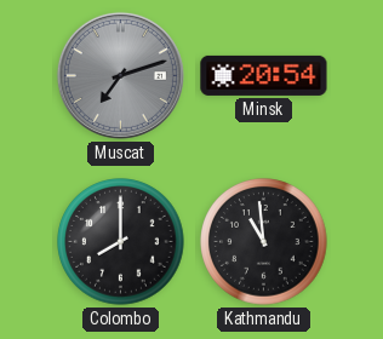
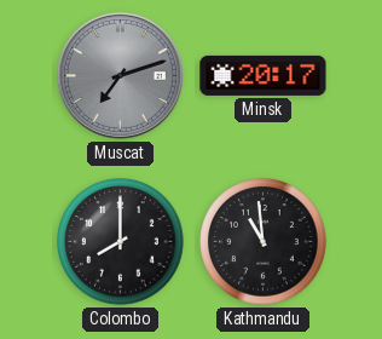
Minsk: 20:54 -> 20:17 (264, 75)
